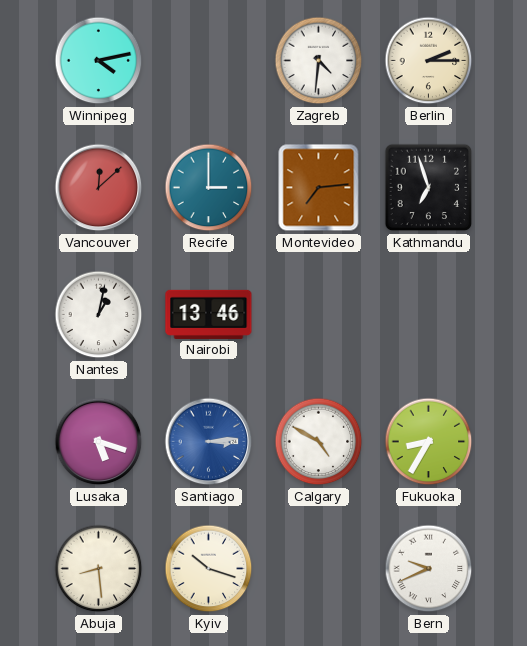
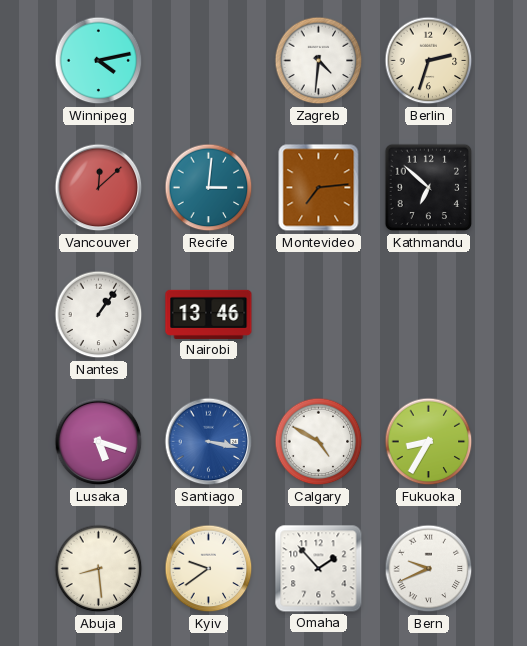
Berlin: 2:15 -> 2:33 (429, 61)
Recife: 3:00 -> 3:01 (209, 188)
Kathmandu: 6:57 -> 6:52 (429, 188)
Nantes: 1:02 -> 1:06 (99, 315)
Santiago: 3:14 -> 3:17 (209, 442)
Kyiv: 10:18 -> 9:39 (209, 569)
Omaha: none -> 1:53 (319, 569)
